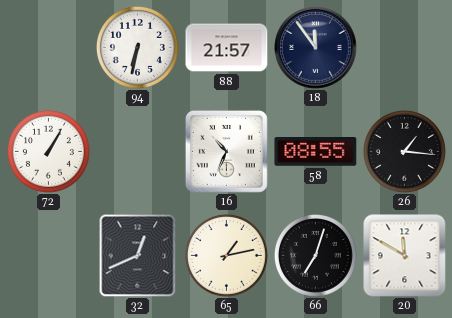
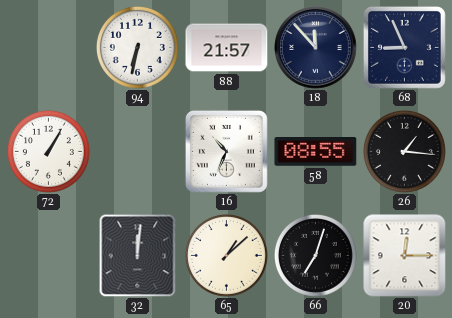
18: 11:54 -> 11:53 (316, 48)
68: none -> 8:56 (404, 47)
32: 12:41 -> 12:01 (138, 255)
65: 1:13 -> 1:08 (226, 255)
20: 11:50 -> 12:15 (405, 256)
